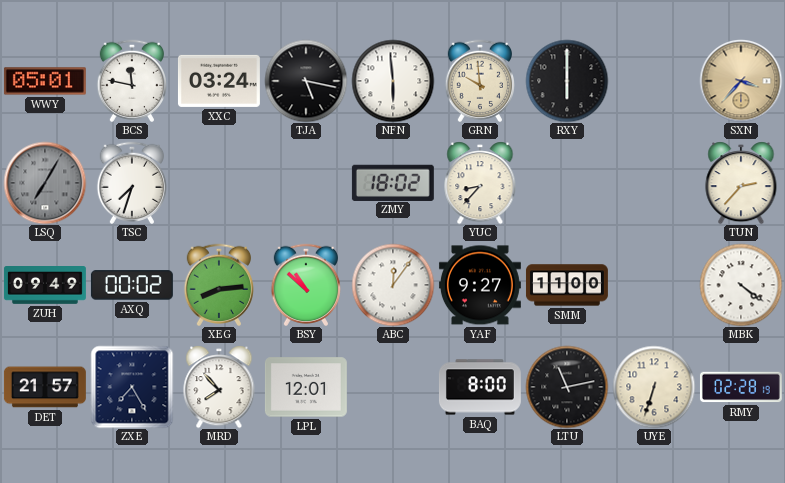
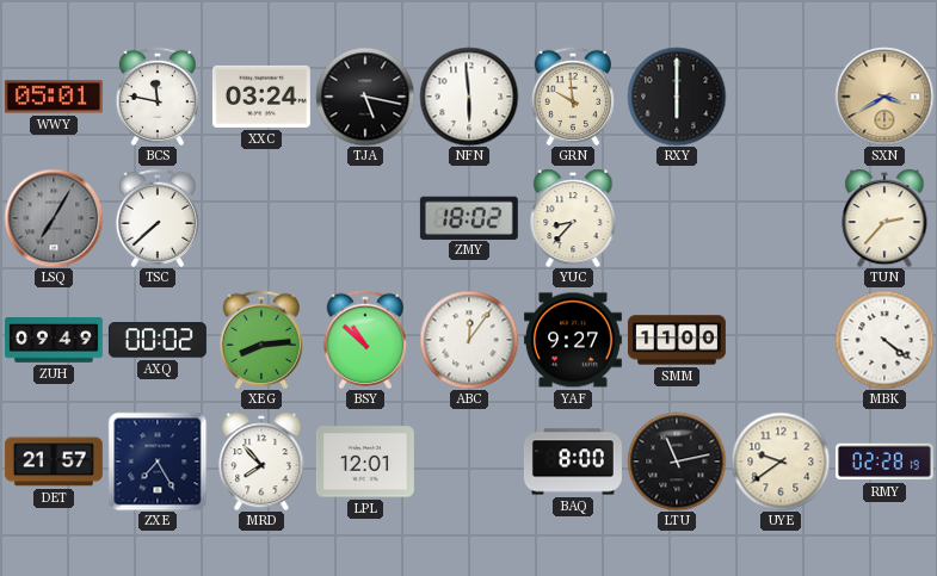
SXN: 3:37 -> 3:40 (884, 97)
TSC: 7:33 -> 7:38 (156, 217)
UYE: 6:33 -> 9:39 (781, 462)
